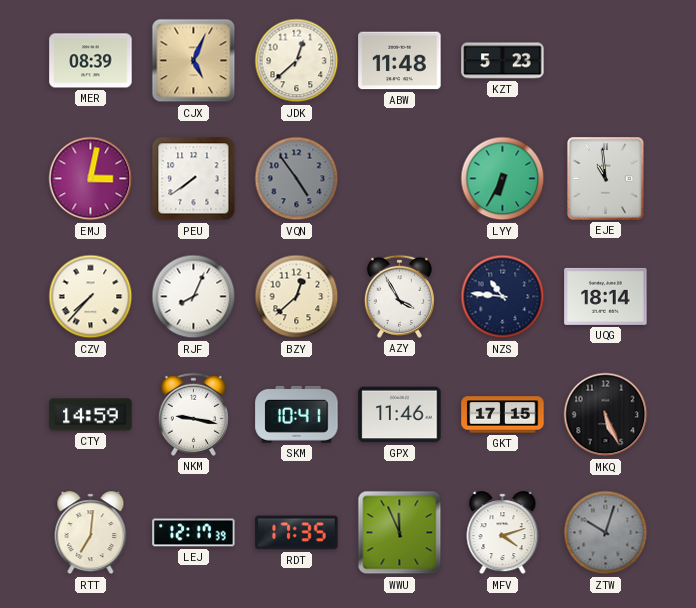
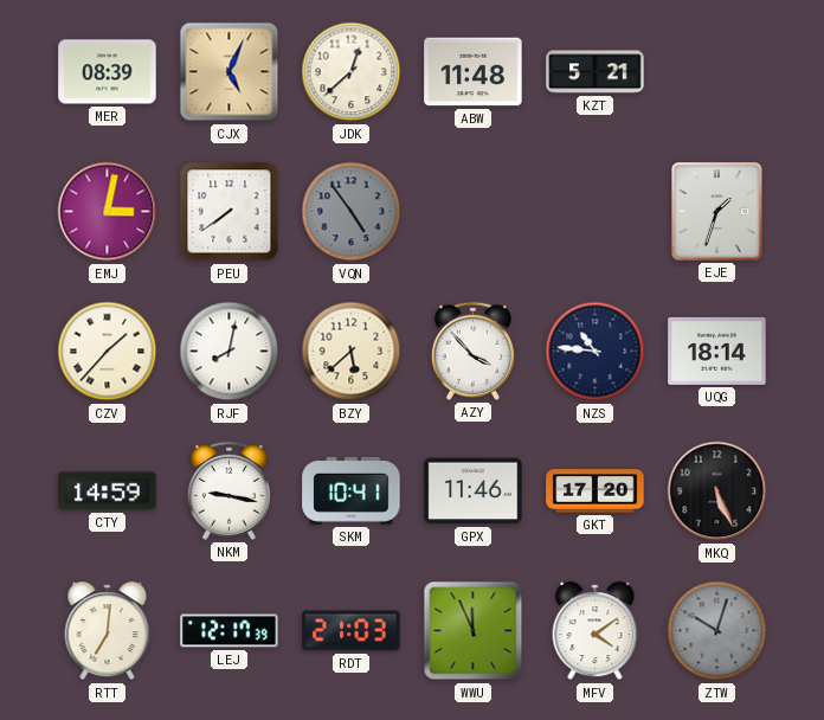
KZT: 5:23 -> 5:21 (596, 72)
LYY: 6:35 -> none (503, 179)
EJE: 10:59 -> 1:33 (717, 212)
CZV: 7:37 -> 1:37 (108, 352)
RJF: 8:04 -> 8:02 (230, 352)
BZY: 12:38 -> 5:38 (352, 352)
AZY: 3:55 -> 3:53 (472, 351)
GKT: 17:15 -> 17:20 (596, 491)
RDT: 17:35 -> 21:03 (352, 631)
MFV: 4:12 -> 4:09 (596, 631)
